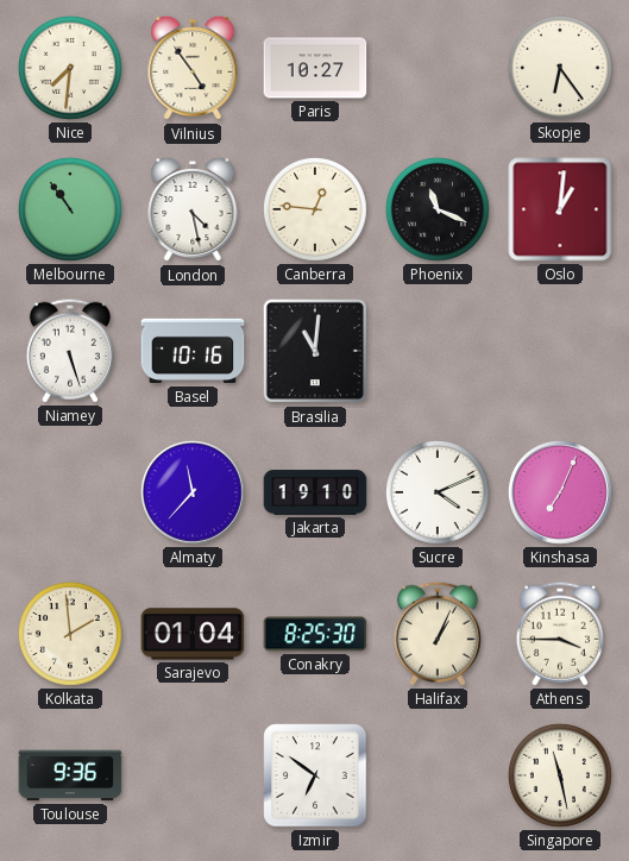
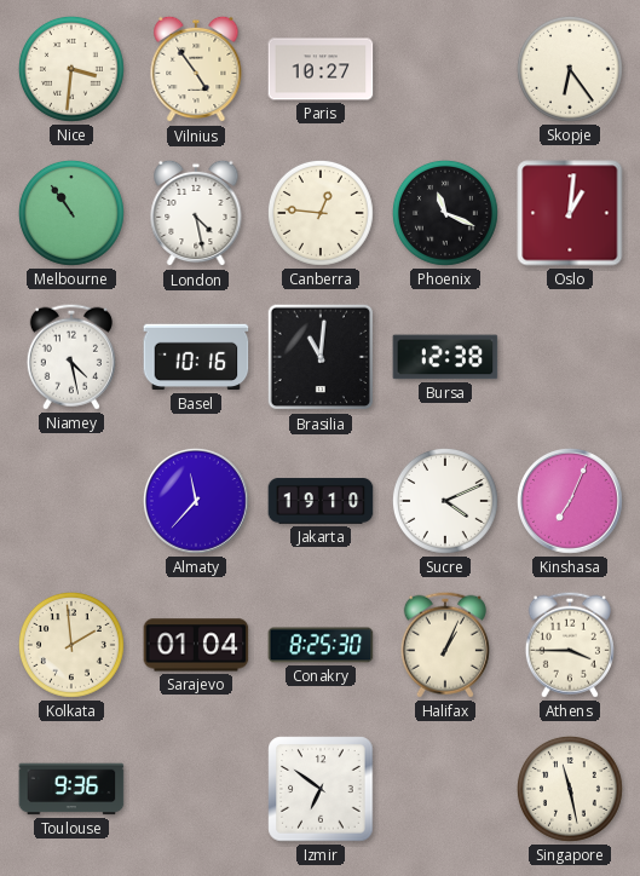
Nice: 7:31 -> 3:31 (71, 69)
Niamey: 5:27 -> 4:28 (71, 357)
Bursa: none -> 12:38 (445, 357)
